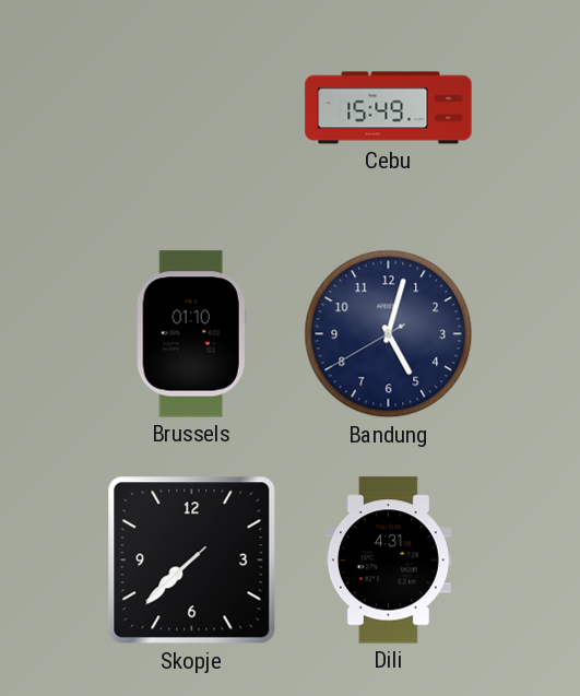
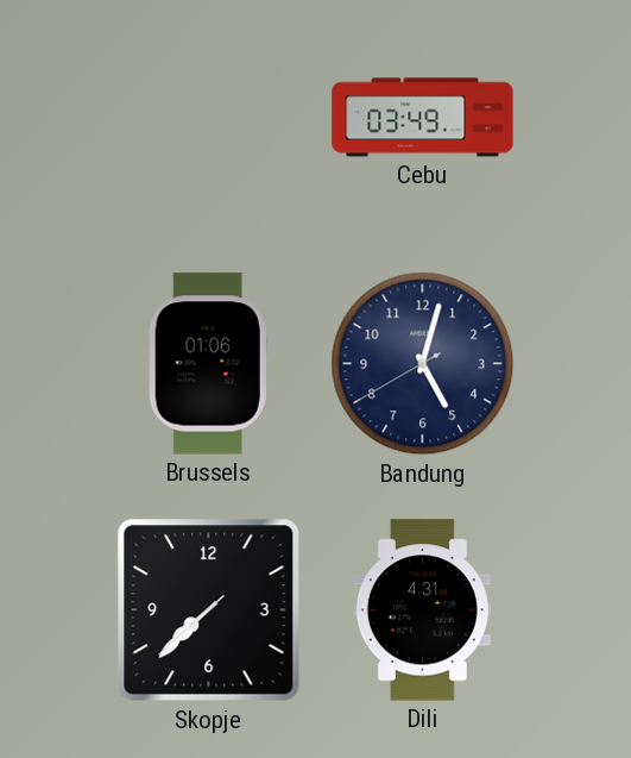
Cebu: 15:49 -> 03:49 (423, 118)
Brussels: 01:10 -> 01:06 (208, 364)
